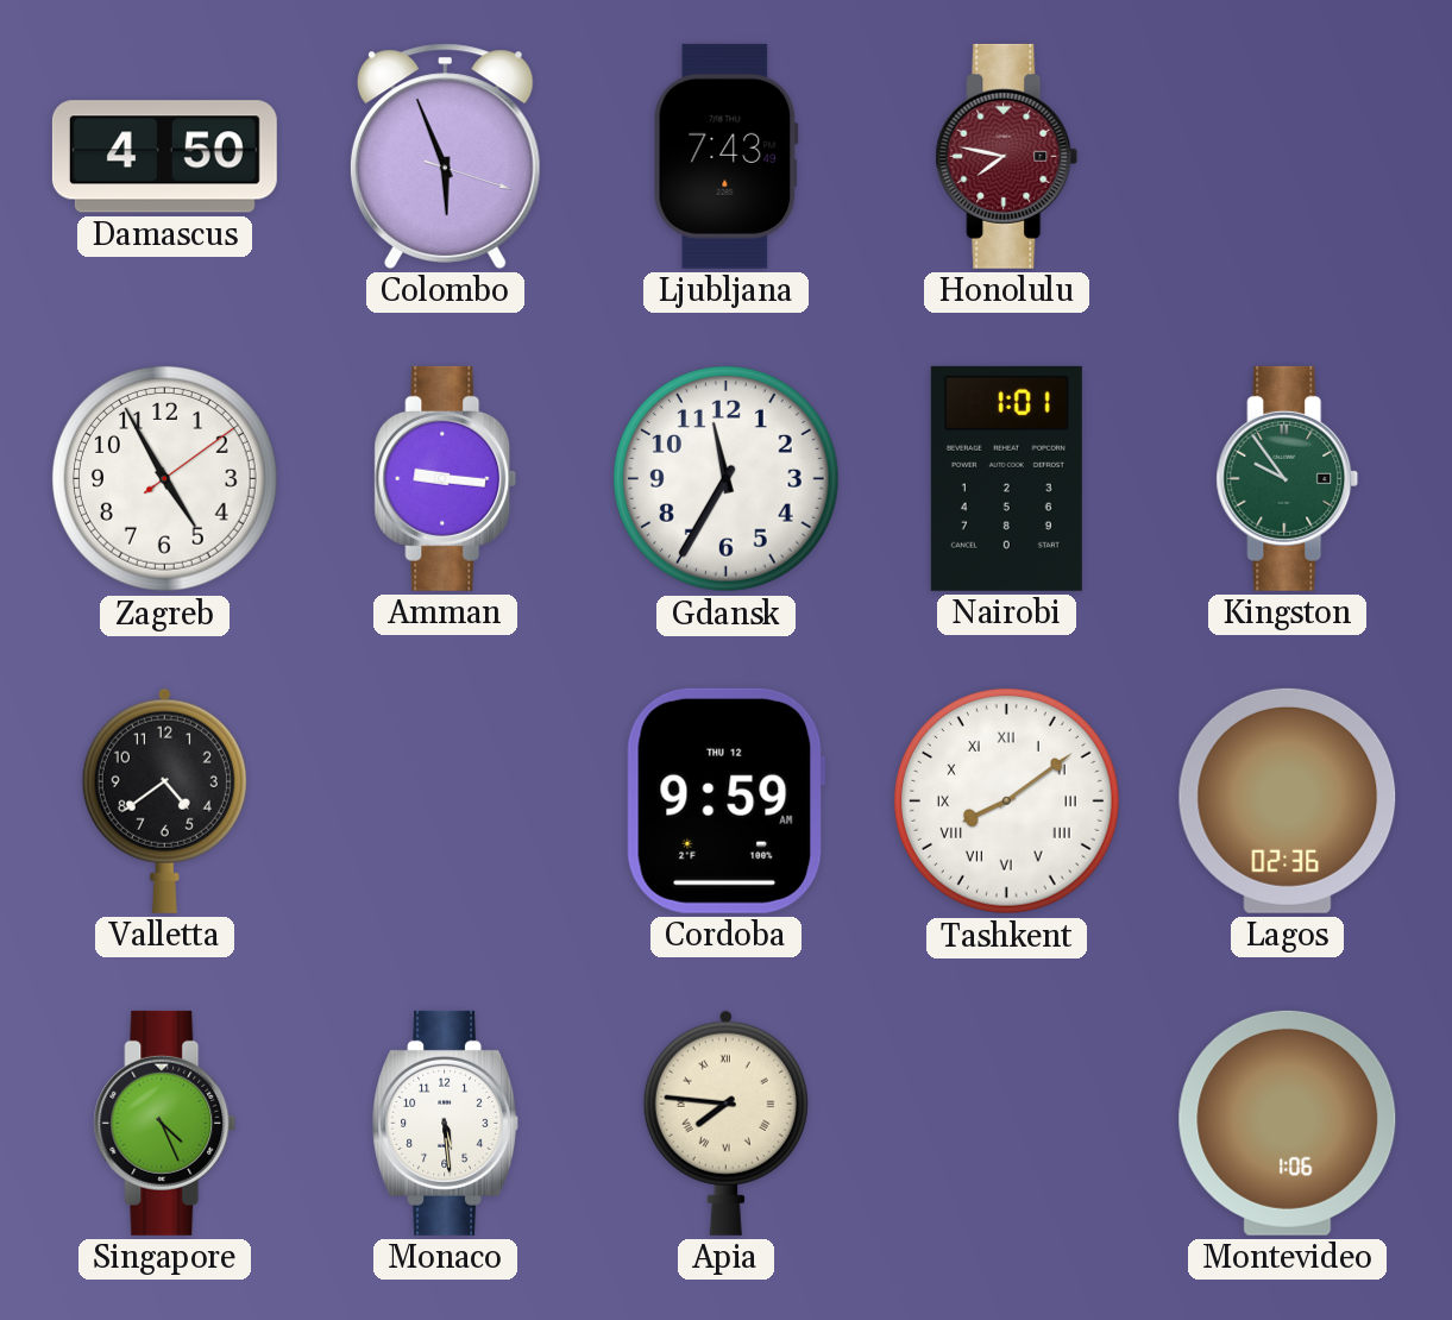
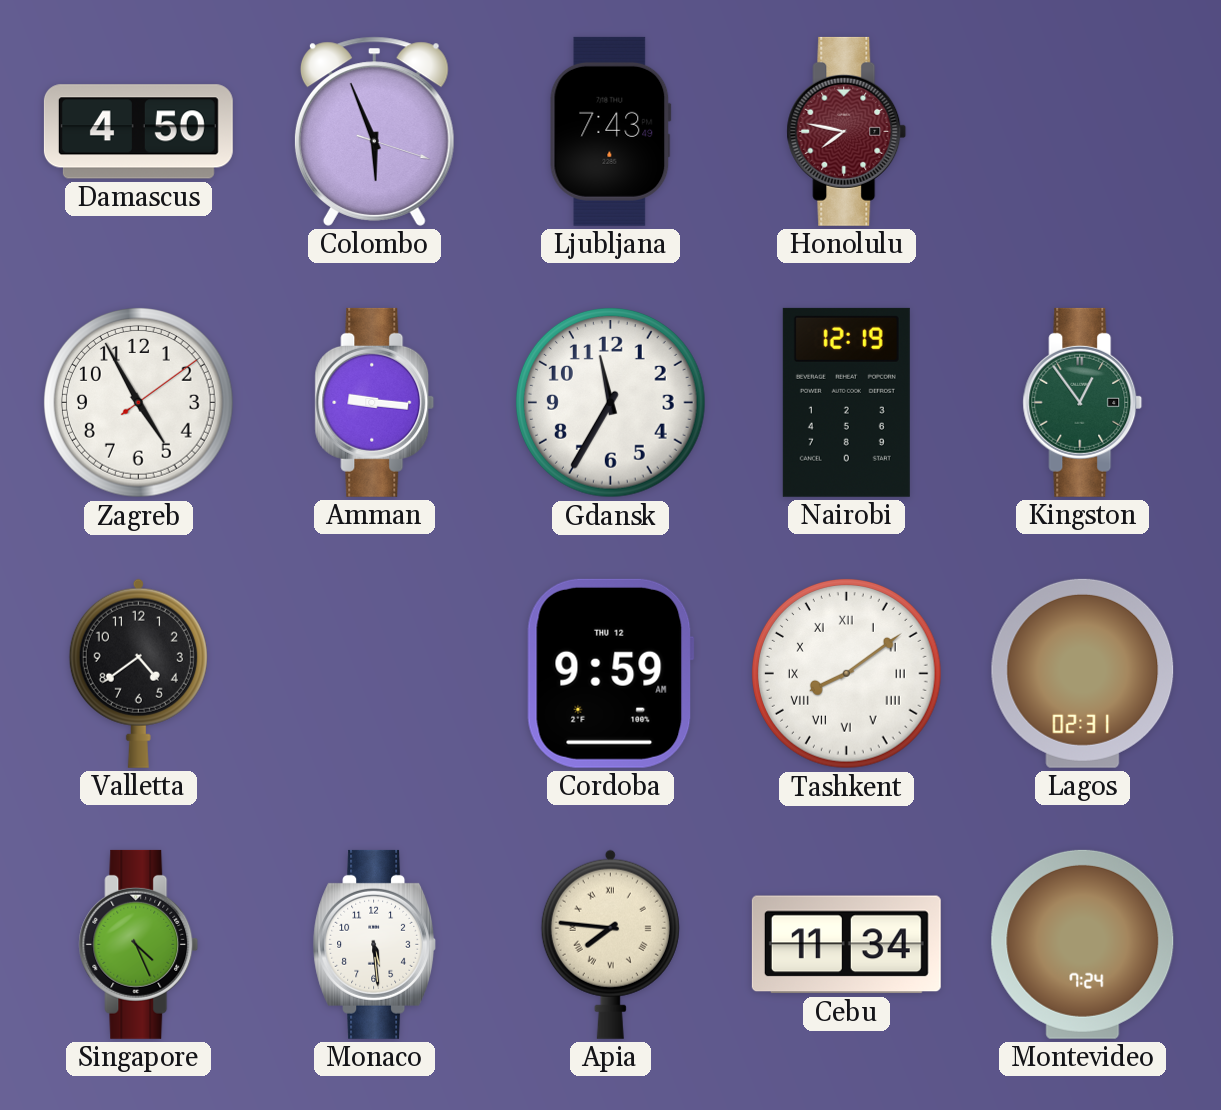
Nairobi: 1:01 -> 12:19 (846, 402)
Kingston: 9:54 -> 12:54 (1083, 402)
Lagos: 02:36 -> 02:31 (1083, 673)
Cebu: none -> 11:34 (846, 945)
Montevideo: 1:06 -> 7:24 (1083, 944)
